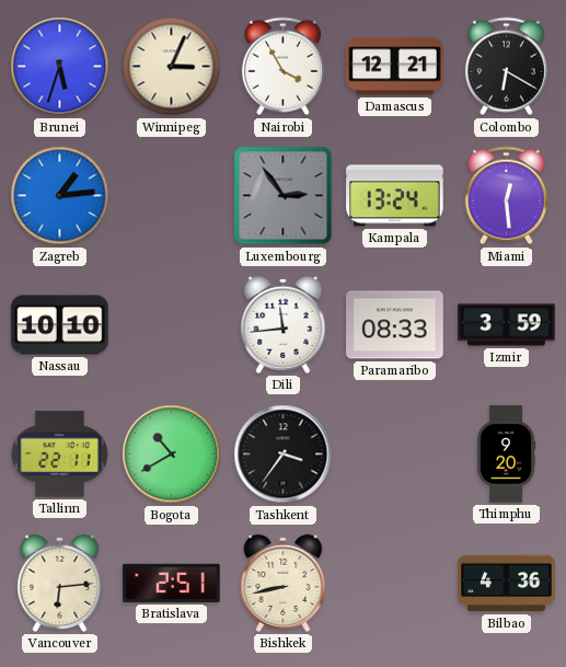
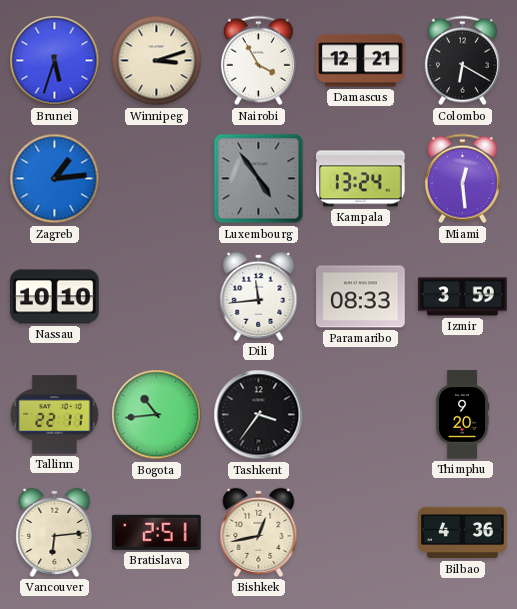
Winnipeg: 3:04 -> 3:12 (157, 61)
Luxembourg: 2:54 -> 4:54 (259, 179)
Bogota: 10:40 -> 10:44 (157, 415)
Bishkek: 8:43 -> 12:43 (259, 532)
